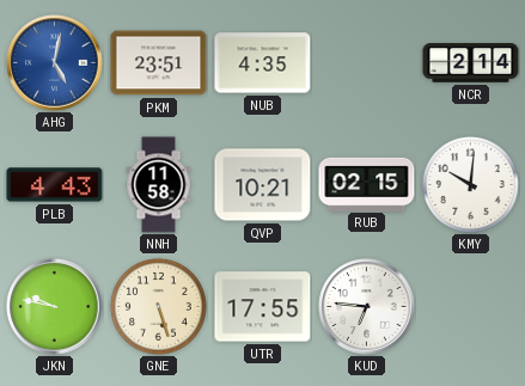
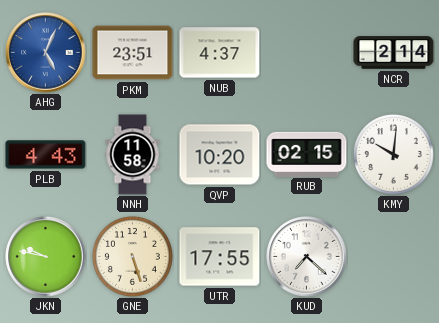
AHG: 5:02 -> 5:04 (46, 53)
NUB: 4:35 -> 4:37 (220, 53)
QVP: 10:21 -> 10:20 (220, 155)
KUD: 6:46 -> 7:22 (307, 257)
